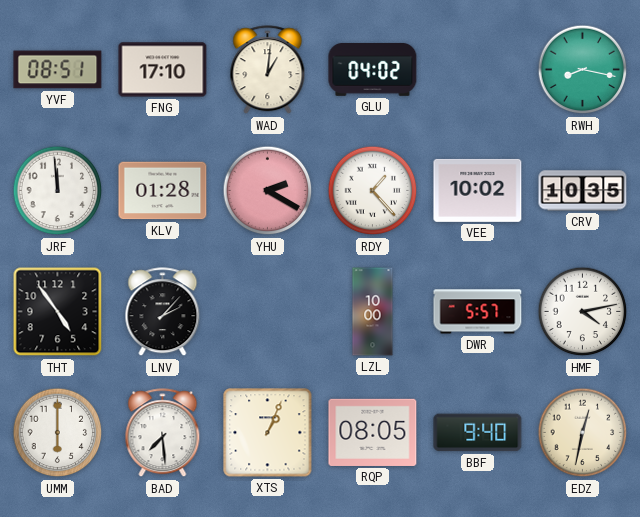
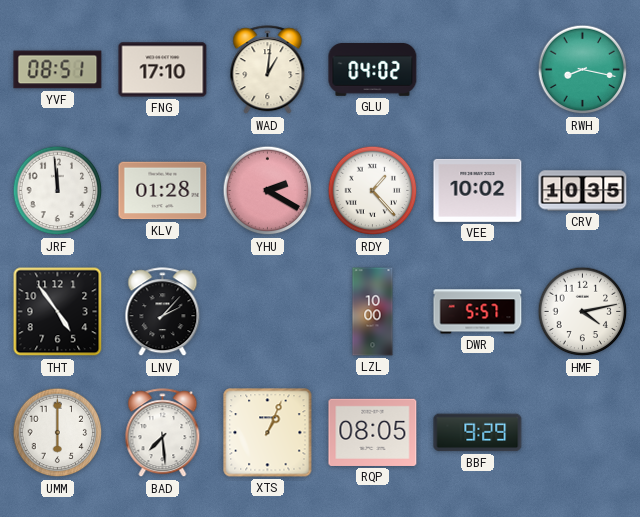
BBF: 9:40 -> 9:29 (478, 433)
EDZ: 12:32 -> none (583, 433)
